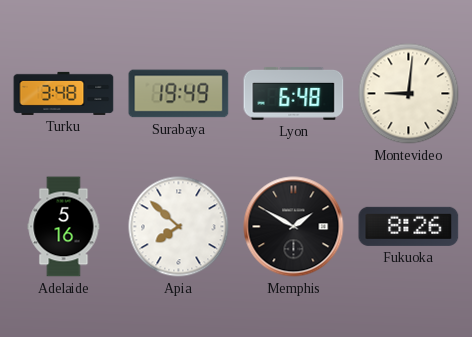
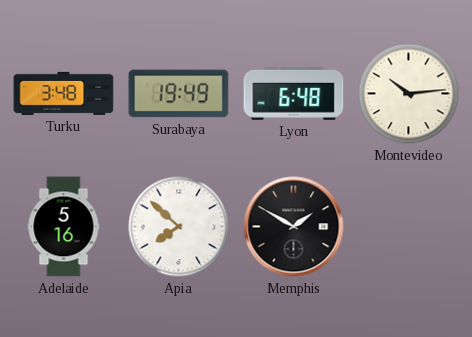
Montevideo: 9:01 -> 10:14 (409, 94)
Fukuoka: 8:26 -> none (409, 226)
